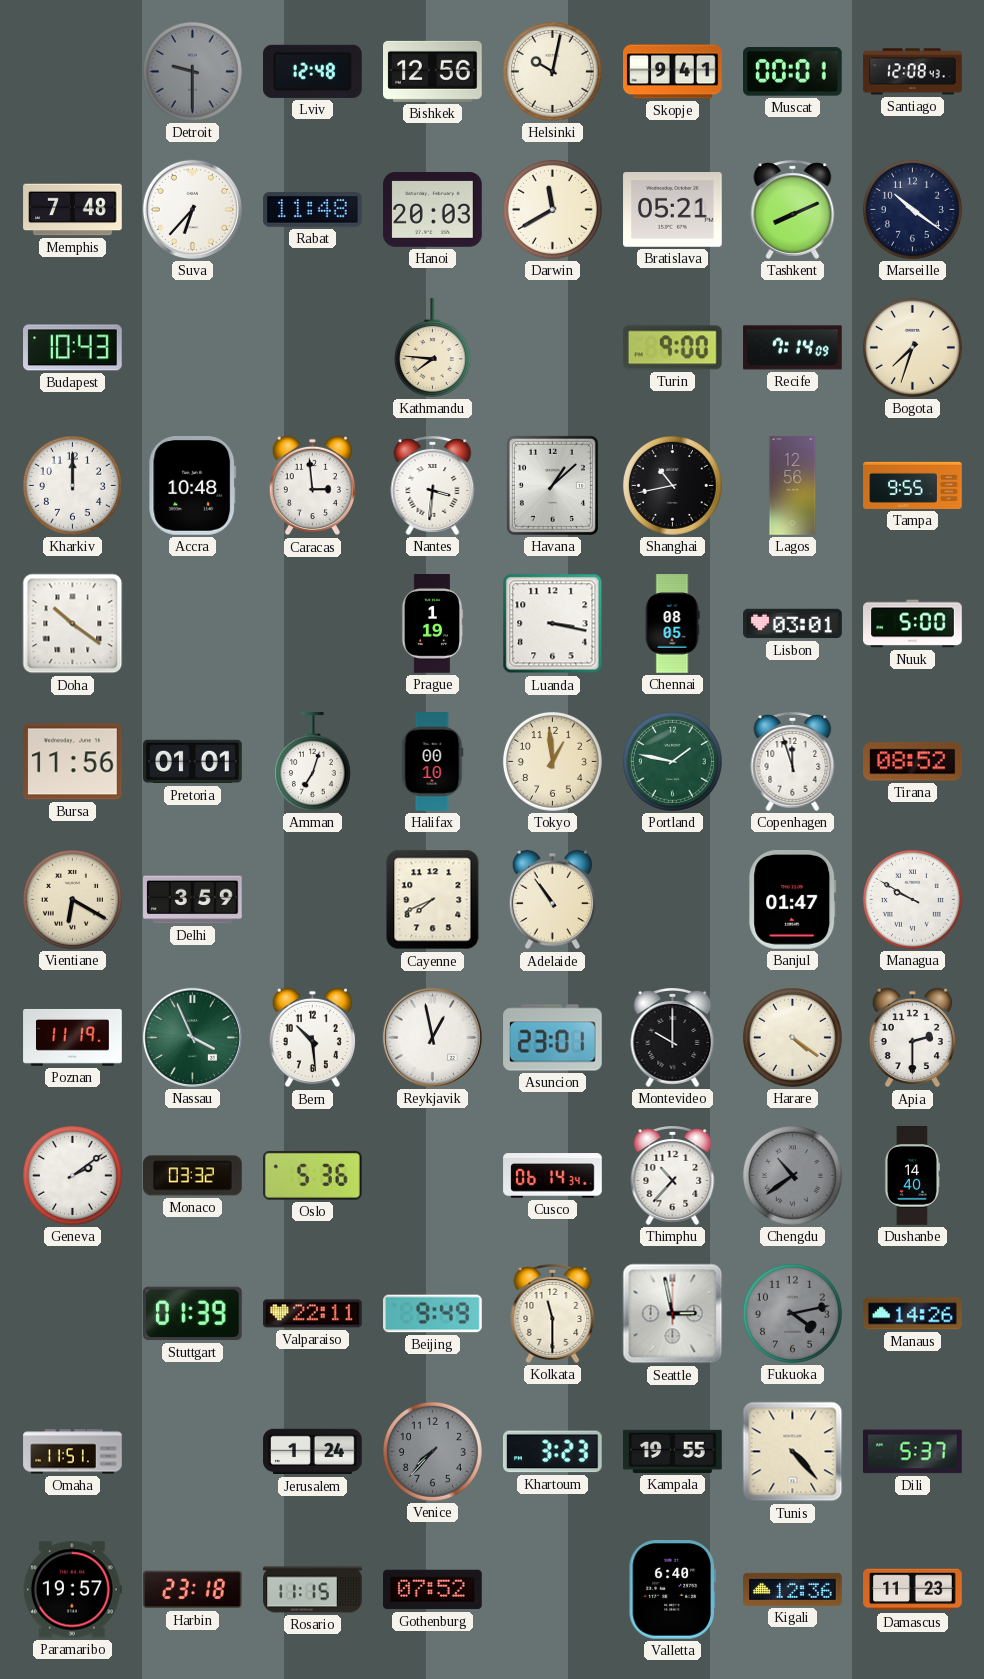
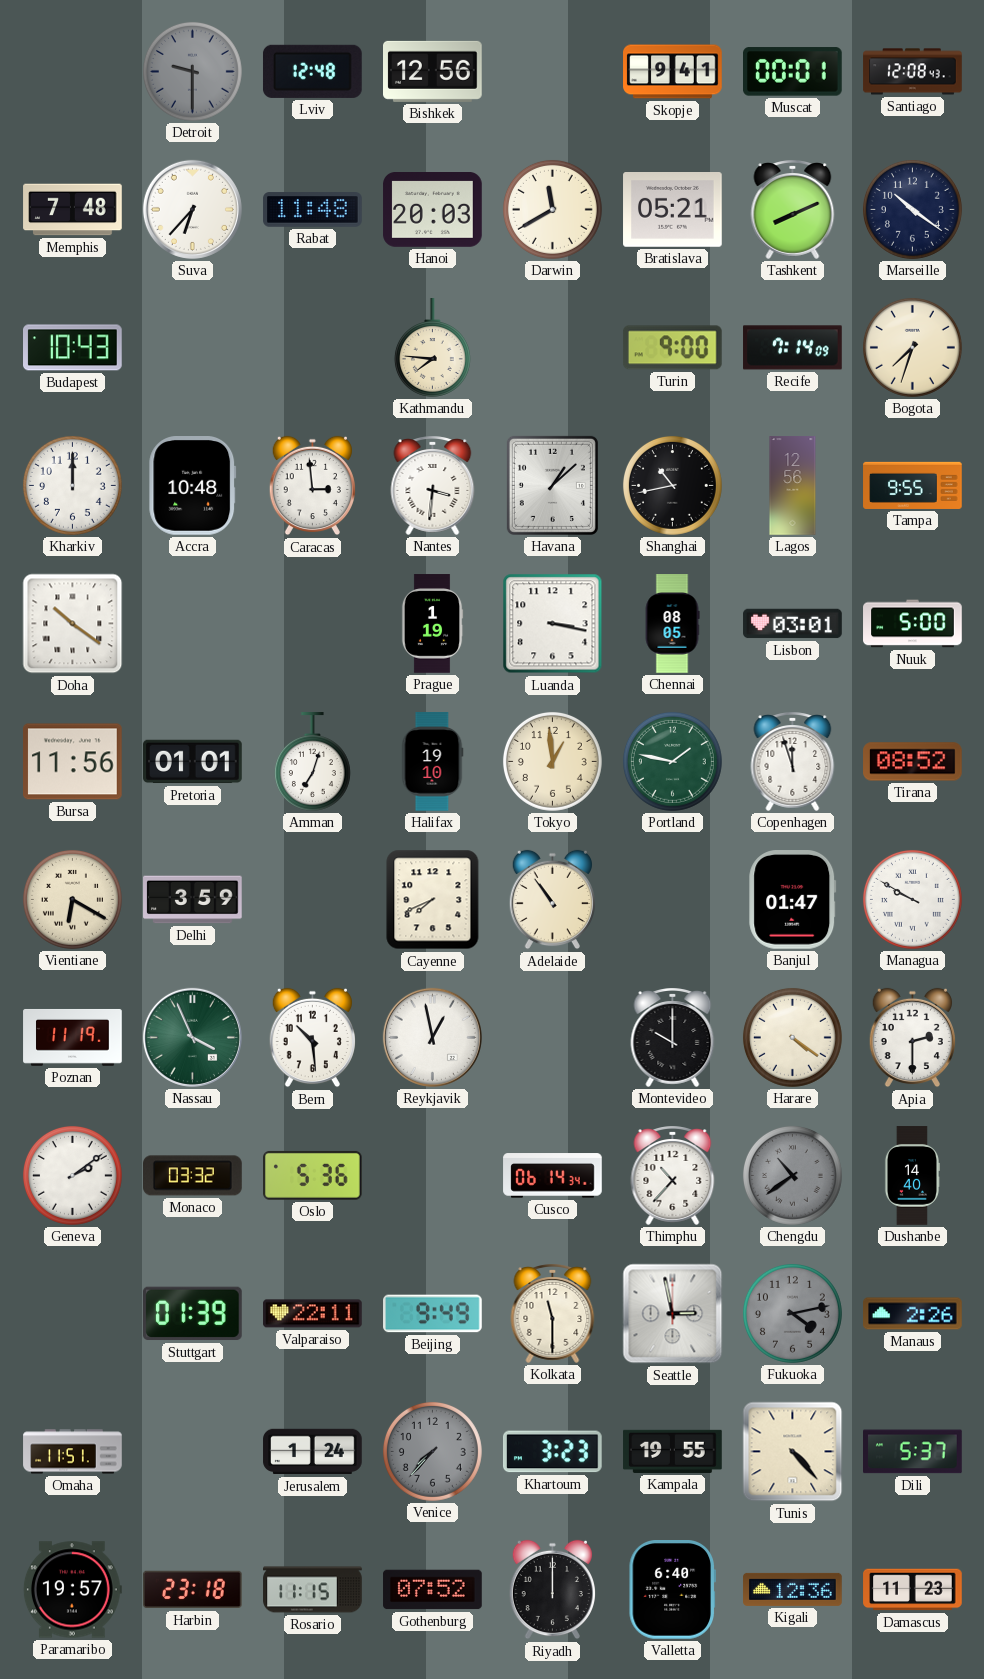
Helsinki: 10:02 -> none (552, 71)
Halifax: 00:10 -> 19:10 (432, 762)
Asuncion: 23:01 -> none (553, 1038)
Manaus: 14:26 -> 2:26 (913, 1314)
Riyadh: none -> 12:00 (552, 1590)
